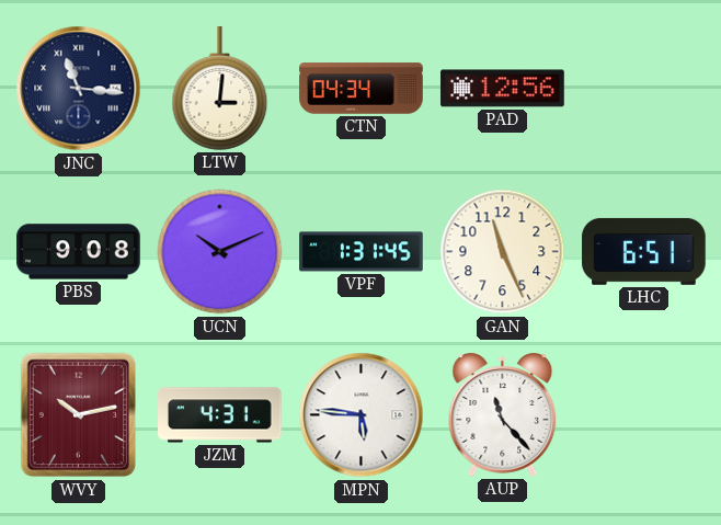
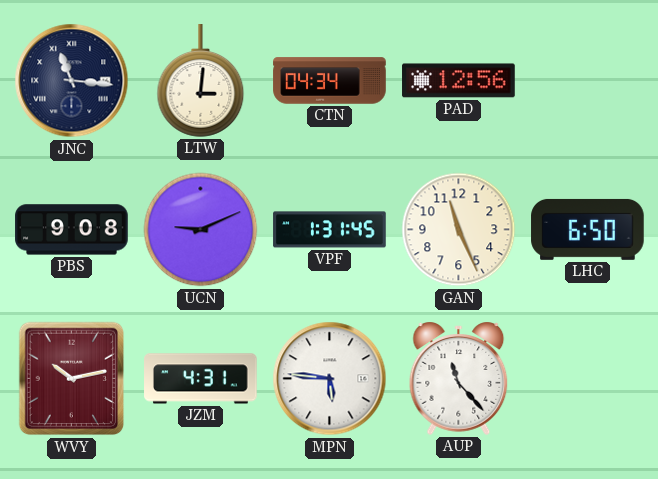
UCN: 10:11 -> 9:11 (201, 230)
LHC: 6:51 -> 6:50 (588, 229)
